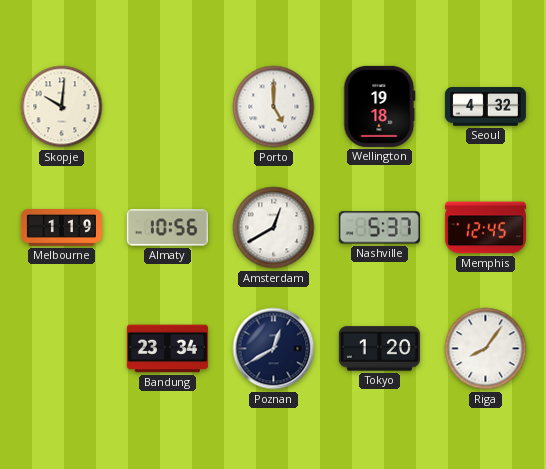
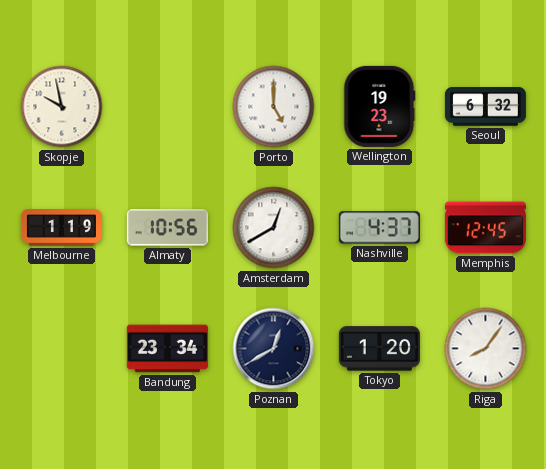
Skopje: 10:01 -> 9:58 (62, 107)
Wellington: 19:18 -> 19:23 (380, 106)
Seoul: 4:32 -> 6:32 (485, 107)
Nashville: 5:37 -> 4:37 (379, 228)
